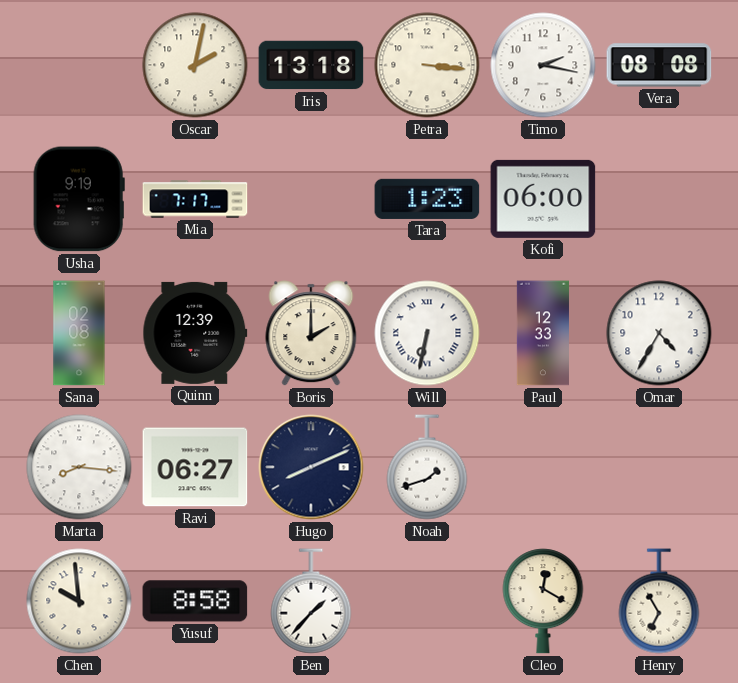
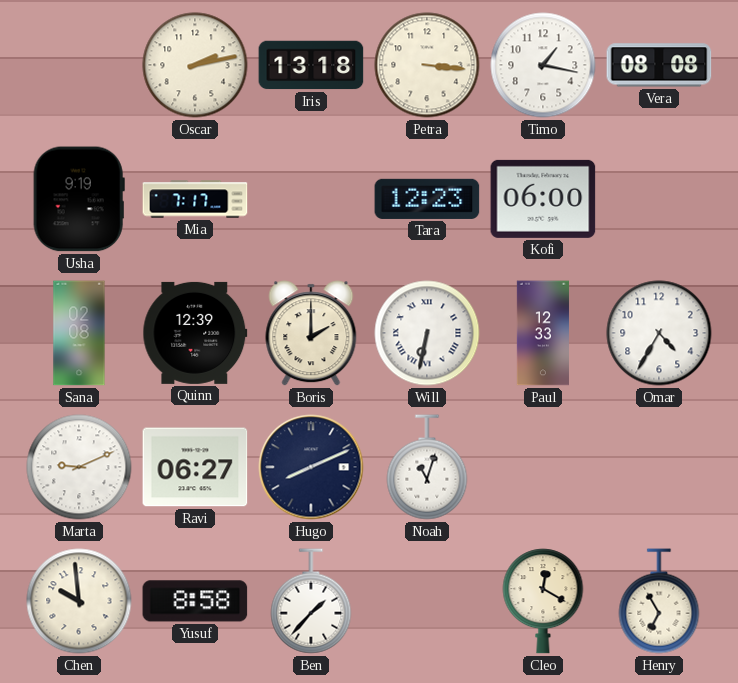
Oscar: 2:02 -> 2:13 (195, 65)
Timo: 2:17 -> 1:17 (543, 65)
Tara: 1:23 -> 12:23 (427, 199)
Marta: 8:16 -> 9:11 (79, 467)
Noah: 1:42 -> 11:03 (427, 467)
